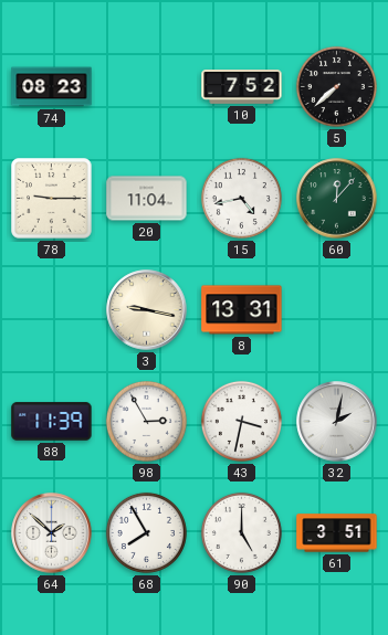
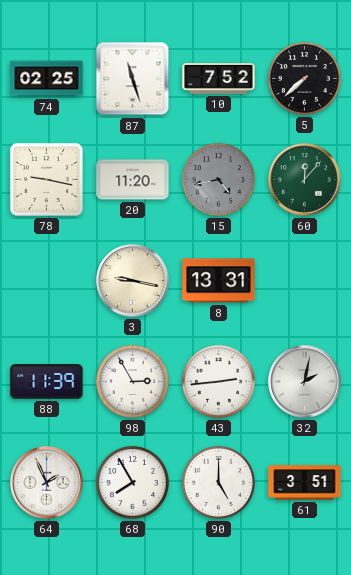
74: 08:23 -> 02:25 (47, 79)
87: none -> 11:27 (133, 79)
78: 9:15 -> 9:17 (47, 180)
20: 11:04 -> 11:20 (133, 180)
15 dial: white -> grey (218, 179)
43: 3:32 -> 2:44 (218, 381)
64: 1:52 -> 1:56 (47, 483)
